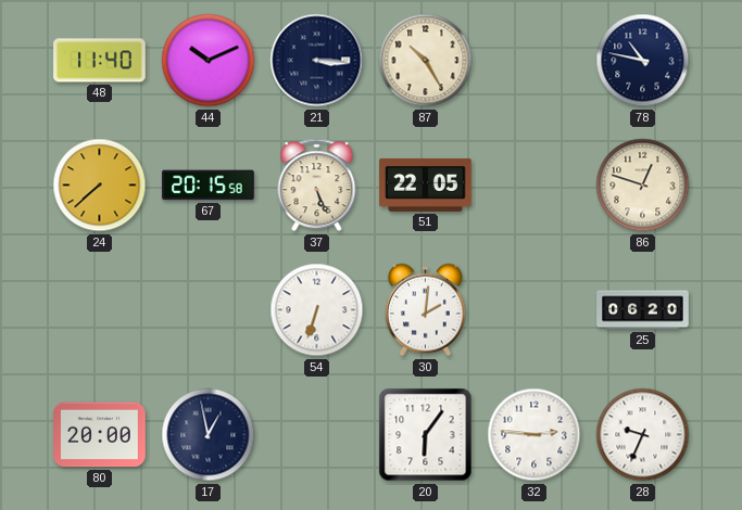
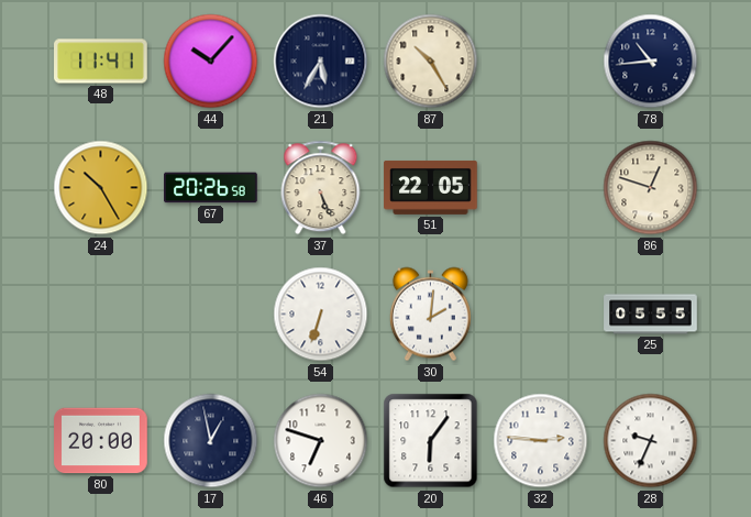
48: 11:40 -> 11:41 (101, 62)
44: 10:11 -> 10:07 (211, 62)
21: 3:16 -> 5:35 (321, 62)
78: 10:47 -> 10:44 (651, 62)
24: 7:38 -> 10:25 (101, 188)
67: 20:15 -> 20:26 (211, 188)
25: 06:20 -> 05:55 (651, 315)
46: none -> 6:48 (321, 441)
